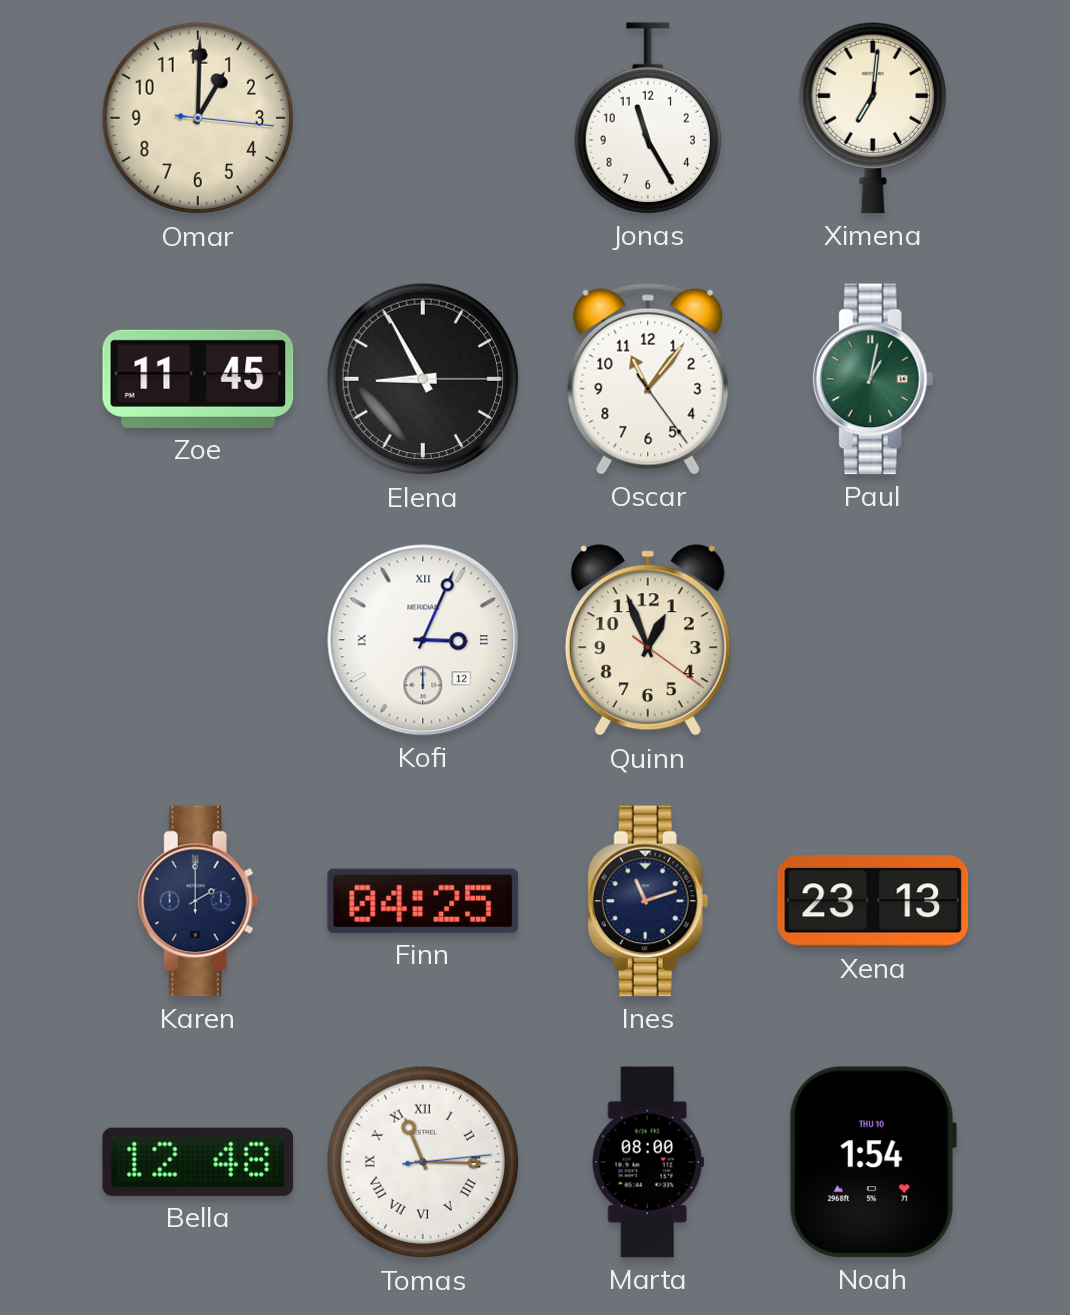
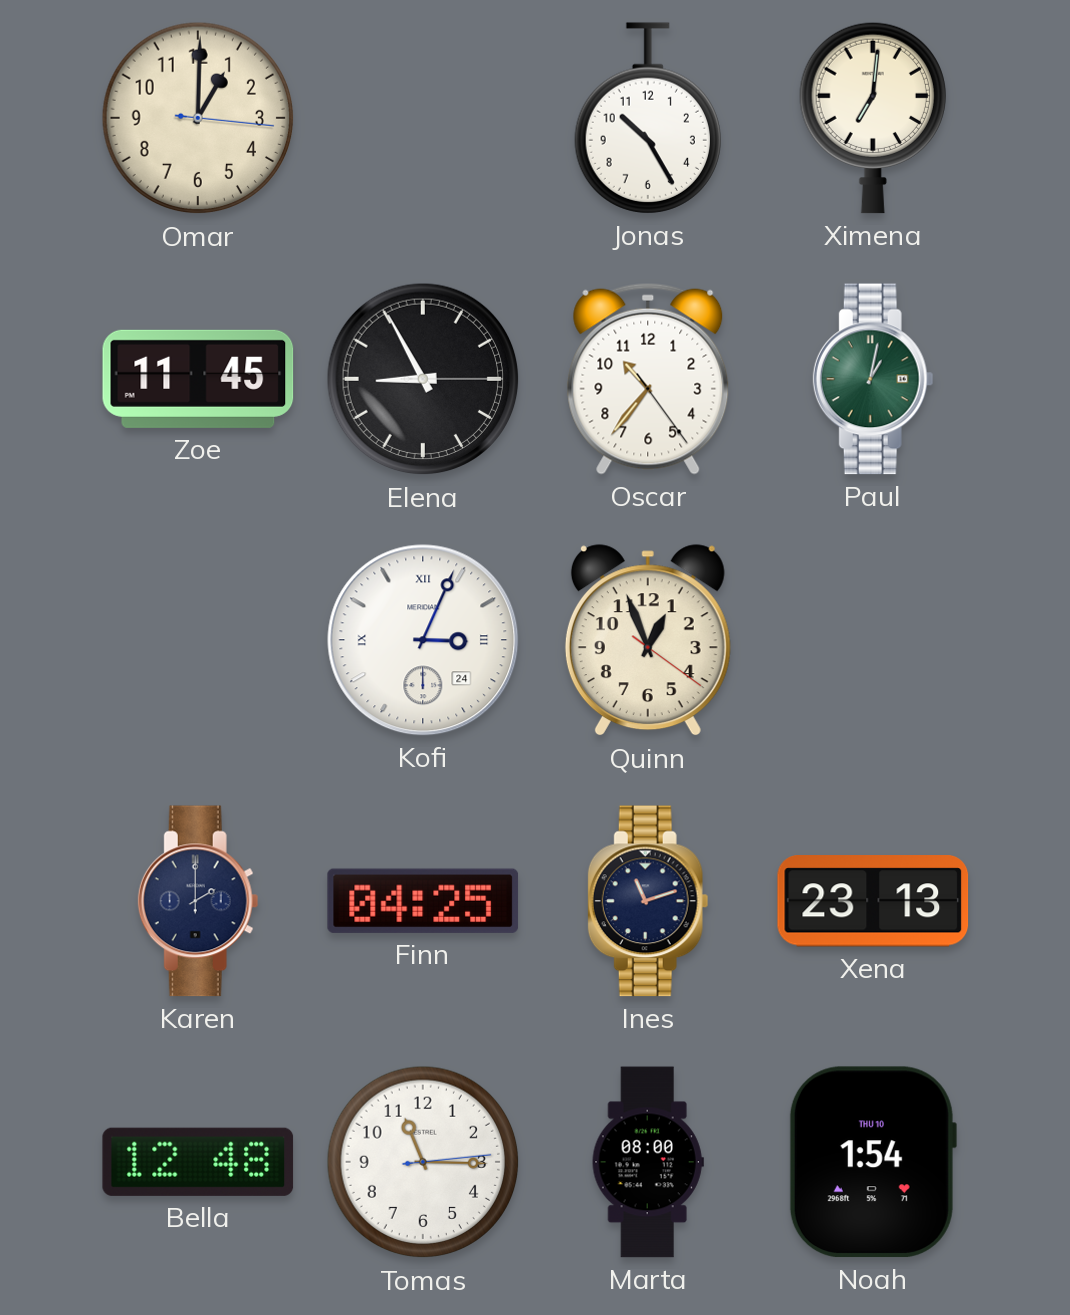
Jonas: 11:25 -> 10:25 (648, 118)
Oscar: 11:06 -> 10:36 (648, 379)
Kofi date: 12 -> 24 (423, 640)
Tomas numerals: Roman -> Arabic (423, 1162)
